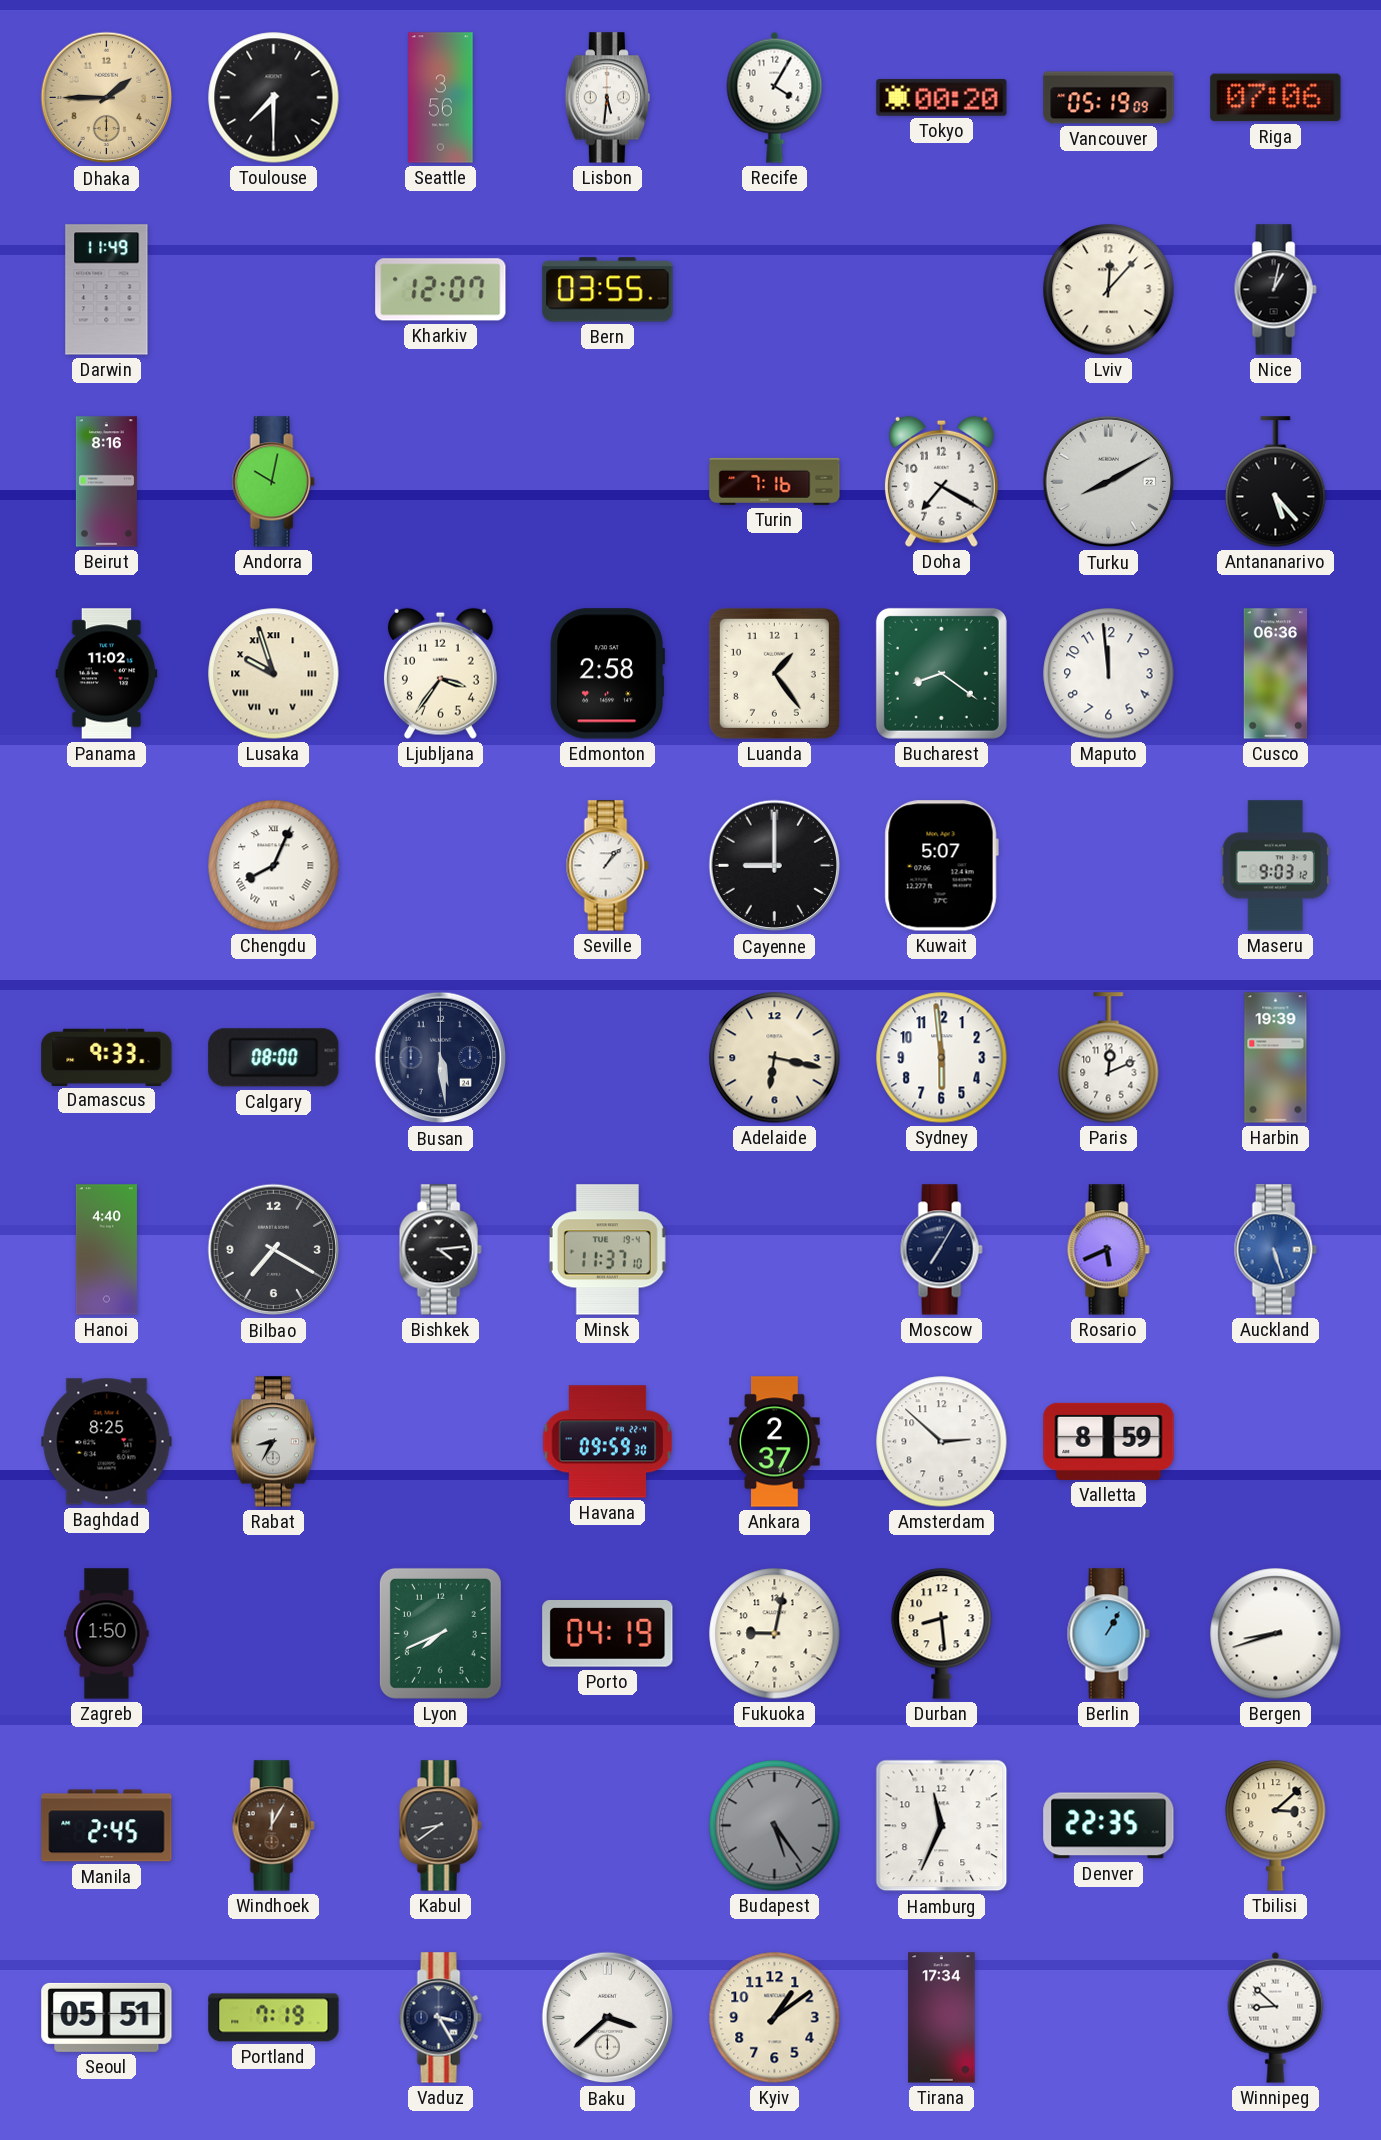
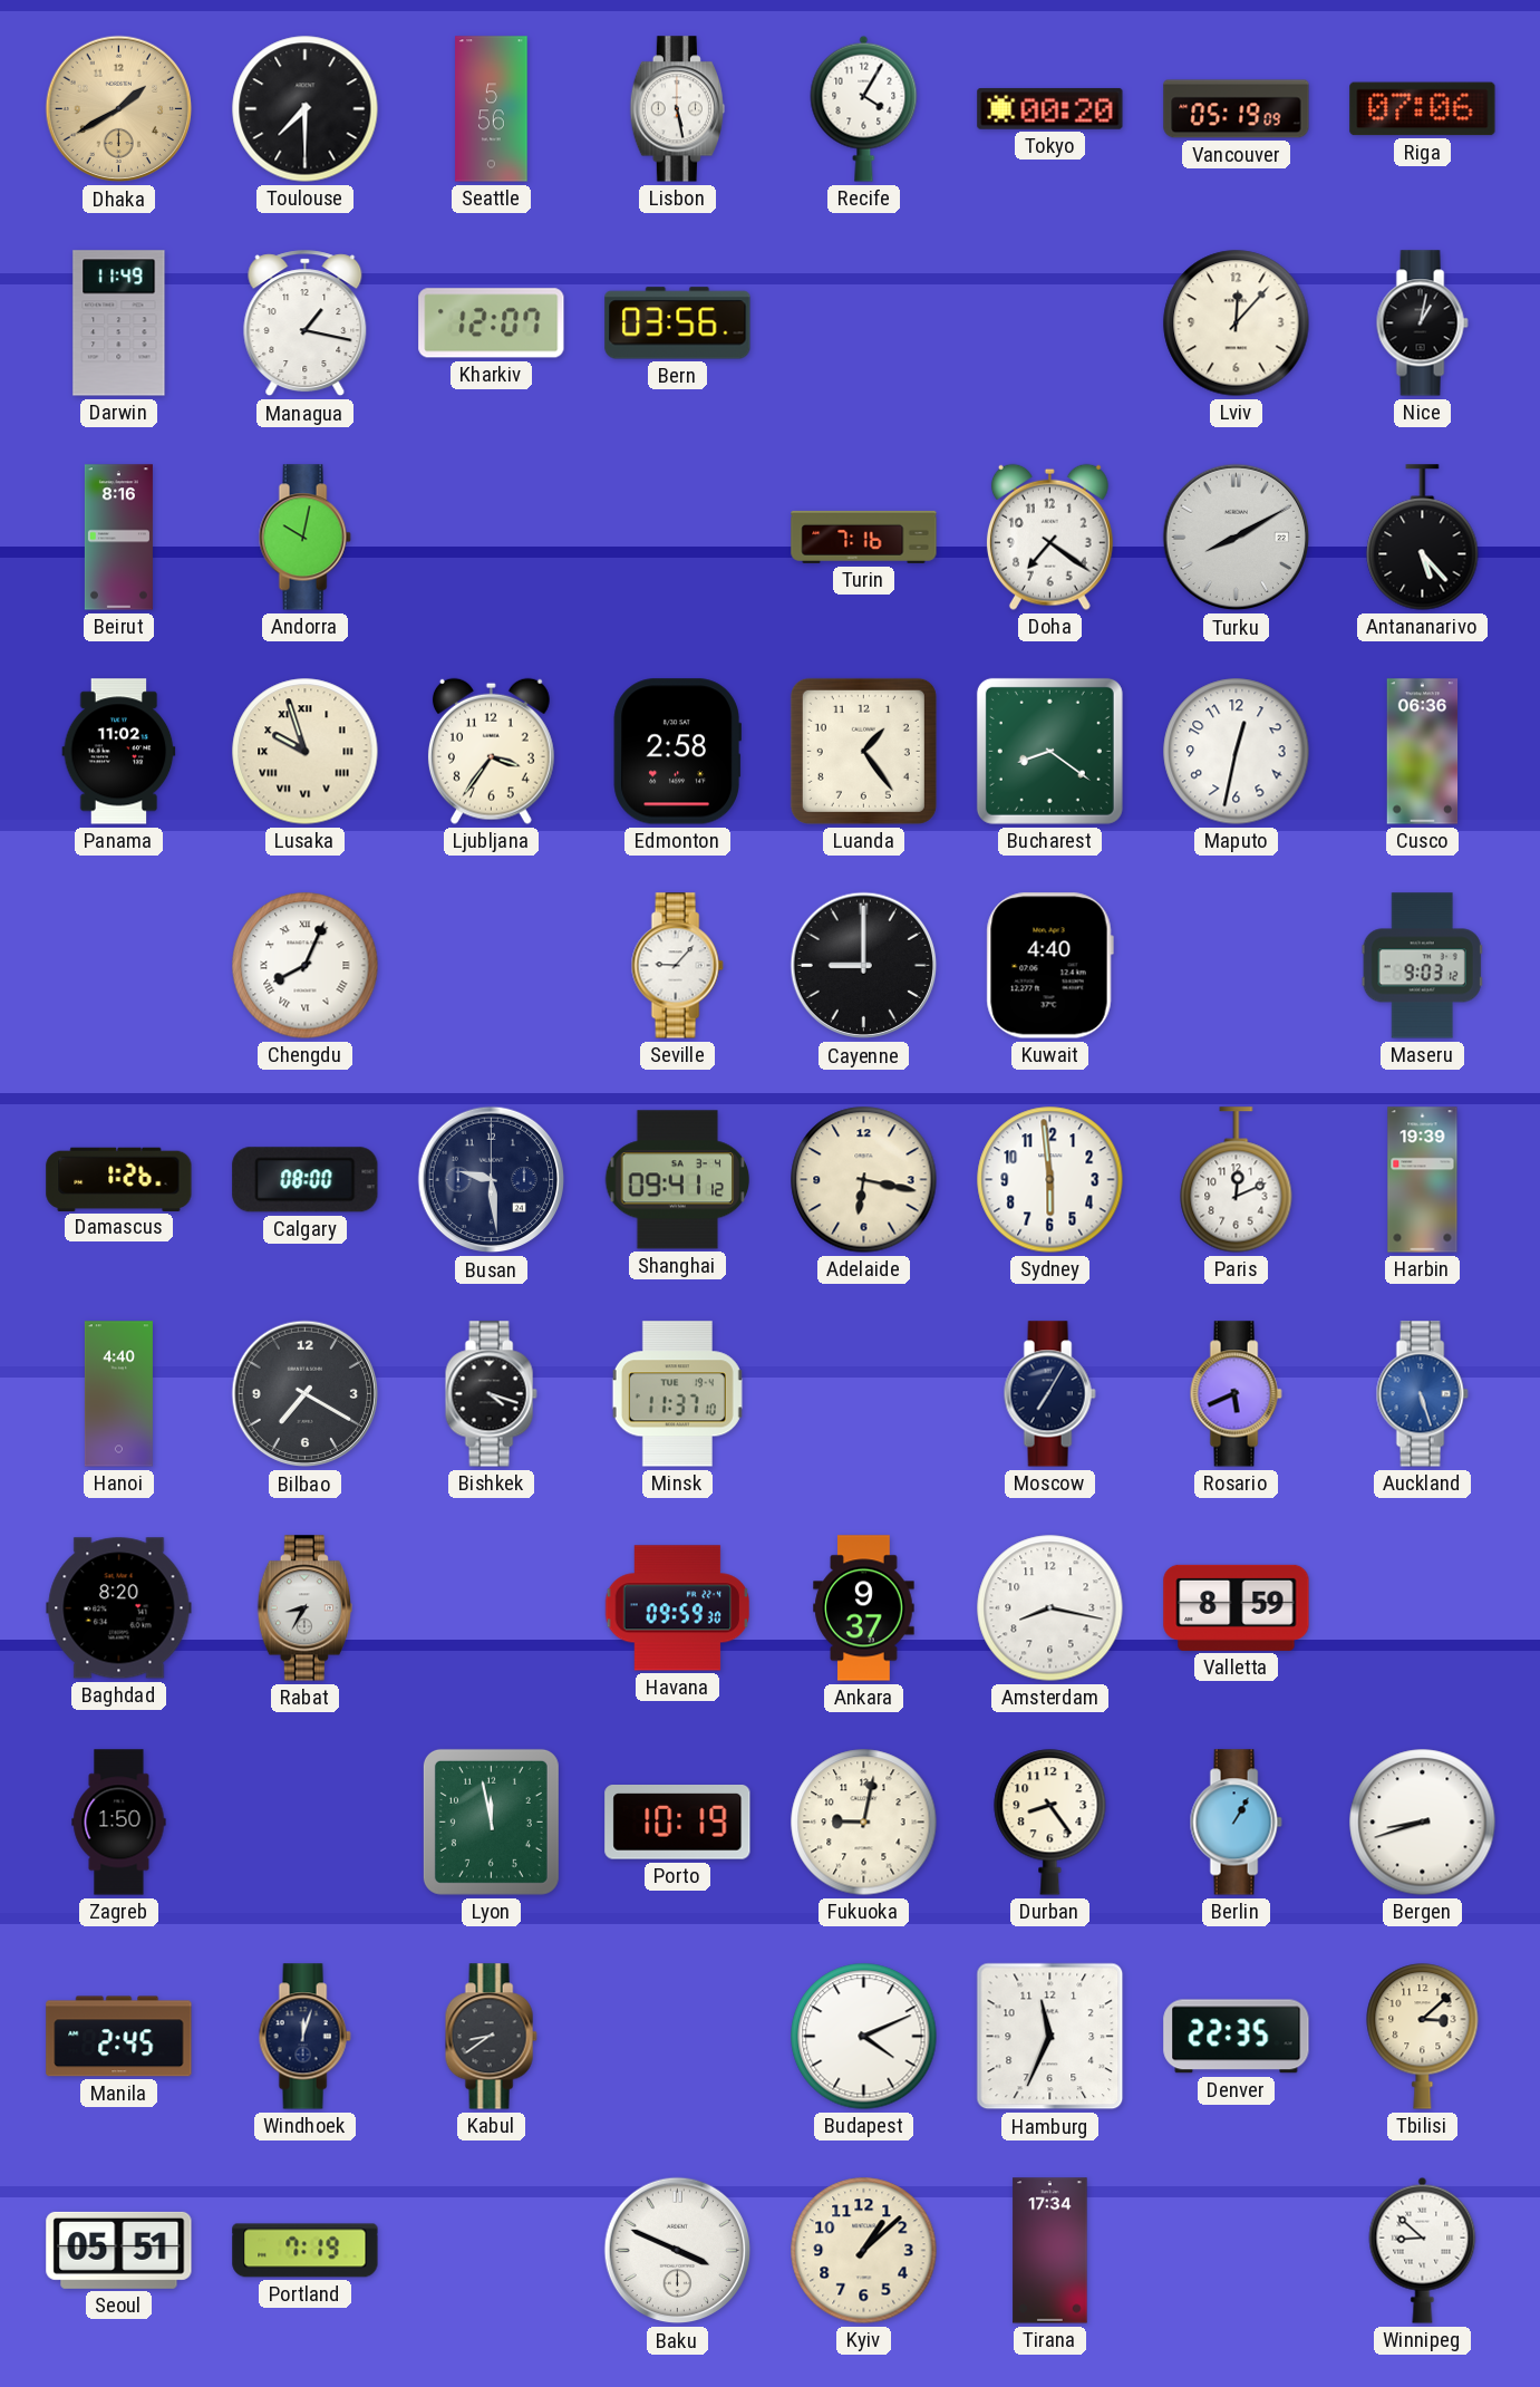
Dhaka: 1:45 -> 1:40 (119, 109)
Seattle: 3:56 -> 5:56 (492, 109)
Lisbon: 5:31 -> 5:28 (677, 109)
Managua: none -> 1:17 (306, 323)
Bern: 03:55 -> 03:56 (678, 323)
Doha: 7:20 -> 7:21 (1049, 537)
Maputo: 11:59 -> 12:32 (1237, 752)
Seville: 1:07 -> 9:07 (677, 966)
Kuwait: 5:07 -> 4:40 (1049, 966)
Damascus: 9:33 -> 1:26 (119, 1179)
Busan: 5:29 -> 9:29 (492, 1180)
Shanghai: none -> 09:41 (678, 1180)
Bishkek: 4:14 -> 4:18 (491, 1394)
Baghdad: 8:25 -> 8:20 (119, 1608)
Ankara: 2:37 -> 9:37 (864, 1608)
Amsterdam: 2:52 -> 8:17 (1050, 1608)
Lyon: 7:41 -> 11:58 (491, 1821)
Porto: 04:19 -> 10:19 (678, 1823)
Durban: 8:29 -> 8:24 (1050, 1823)
Windhoek: 12:05 -> 12:03 (304, 2037)
Windhoek dial: brown -> navy (304, 2037)
Budapest: 5:24 -> 4:11 (864, 2037)
Budapest dial: grey -> white (864, 2037)
Vaduz: 3:25 -> none (440, 2018)
Baku: 3:38 -> 3:49 (678, 2251)
Kyiv: 1:09 -> 1:08 (864, 2251)
